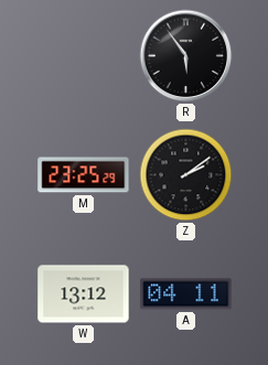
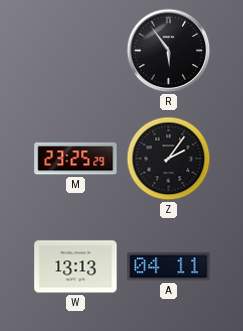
Z: 2:09 -> 2:06 (169, 159)
W: 13:12 -> 13:13 (76, 267)
